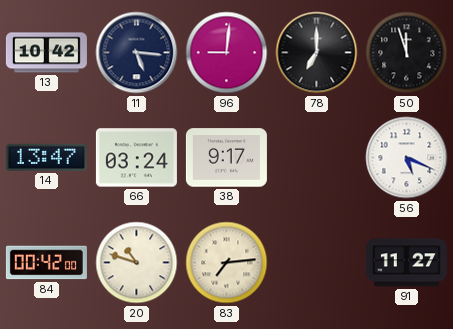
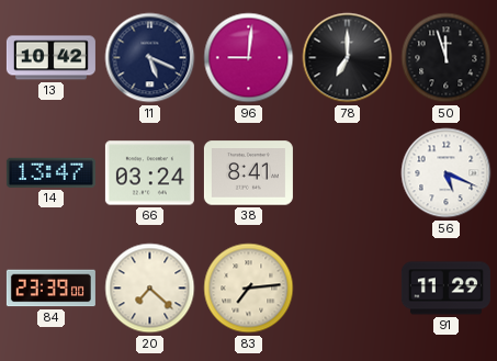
11: 5:16 -> 5:19 (150, 58)
38: 9:17 -> 8:41 (248, 173)
84: 00:42 -> 23:39 (50, 289)
20: 10:48 -> 7:22 (150, 289)
91: 11:27 -> 11:29 (445, 289)
